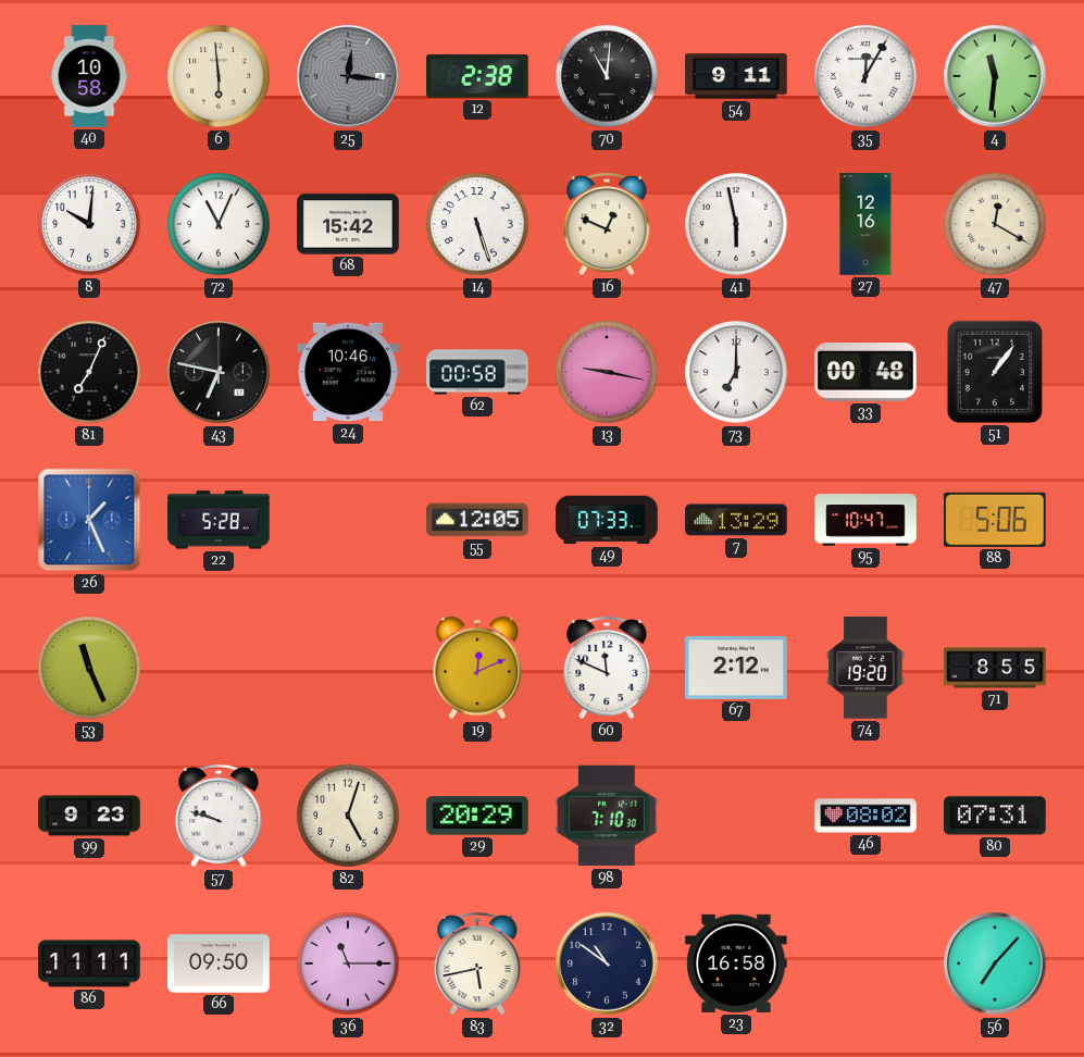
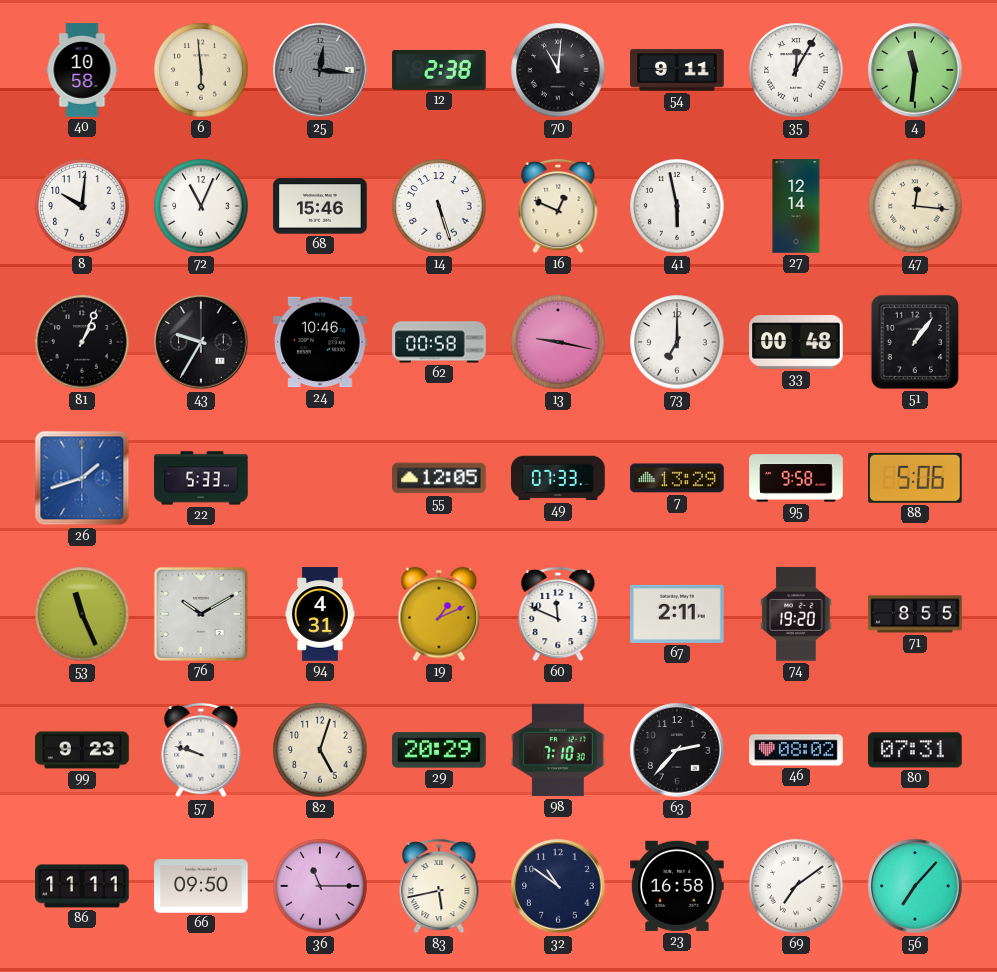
68: 15:42 -> 15:46 (320, 206)
27: 12:16 -> 12:14 (796, 206)
47: 12:20 -> 12:16 (915, 206)
81: 7:04 -> 1:04 (82, 342)
43: 6:47 -> 9:35 (201, 342)
26: 1:26 -> 1:42 (82, 478)
22: 5:28 -> 5:33 (201, 478)
95: 10:47 -> 9:58 (796, 478)
76: none -> 10:10 (201, 614)
94: none -> 4:31 (321, 614)
19: 12:11 -> 1:11 (439, 614)
67: 2:12 -> 2:11 (677, 614)
63: none -> 2:37 (677, 750)
69: none -> 7:09 (796, 886)
